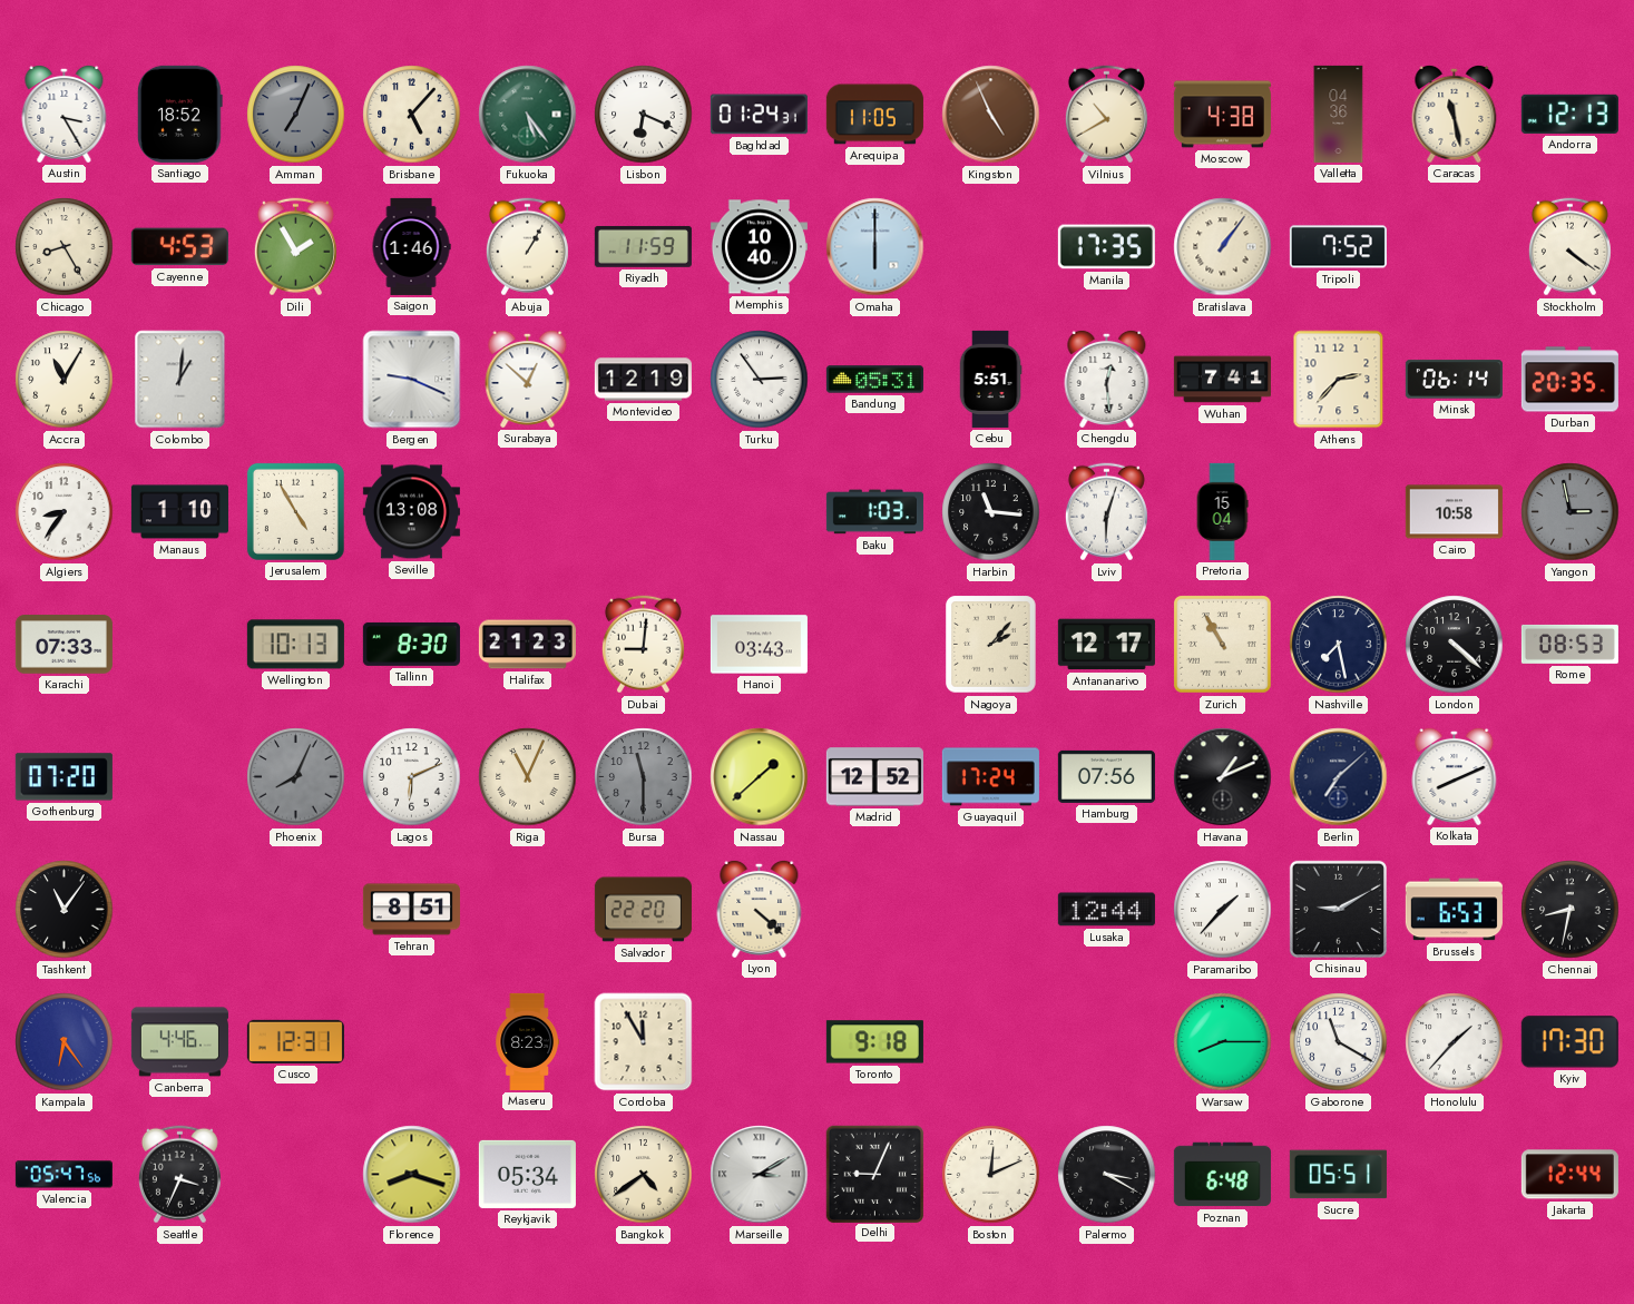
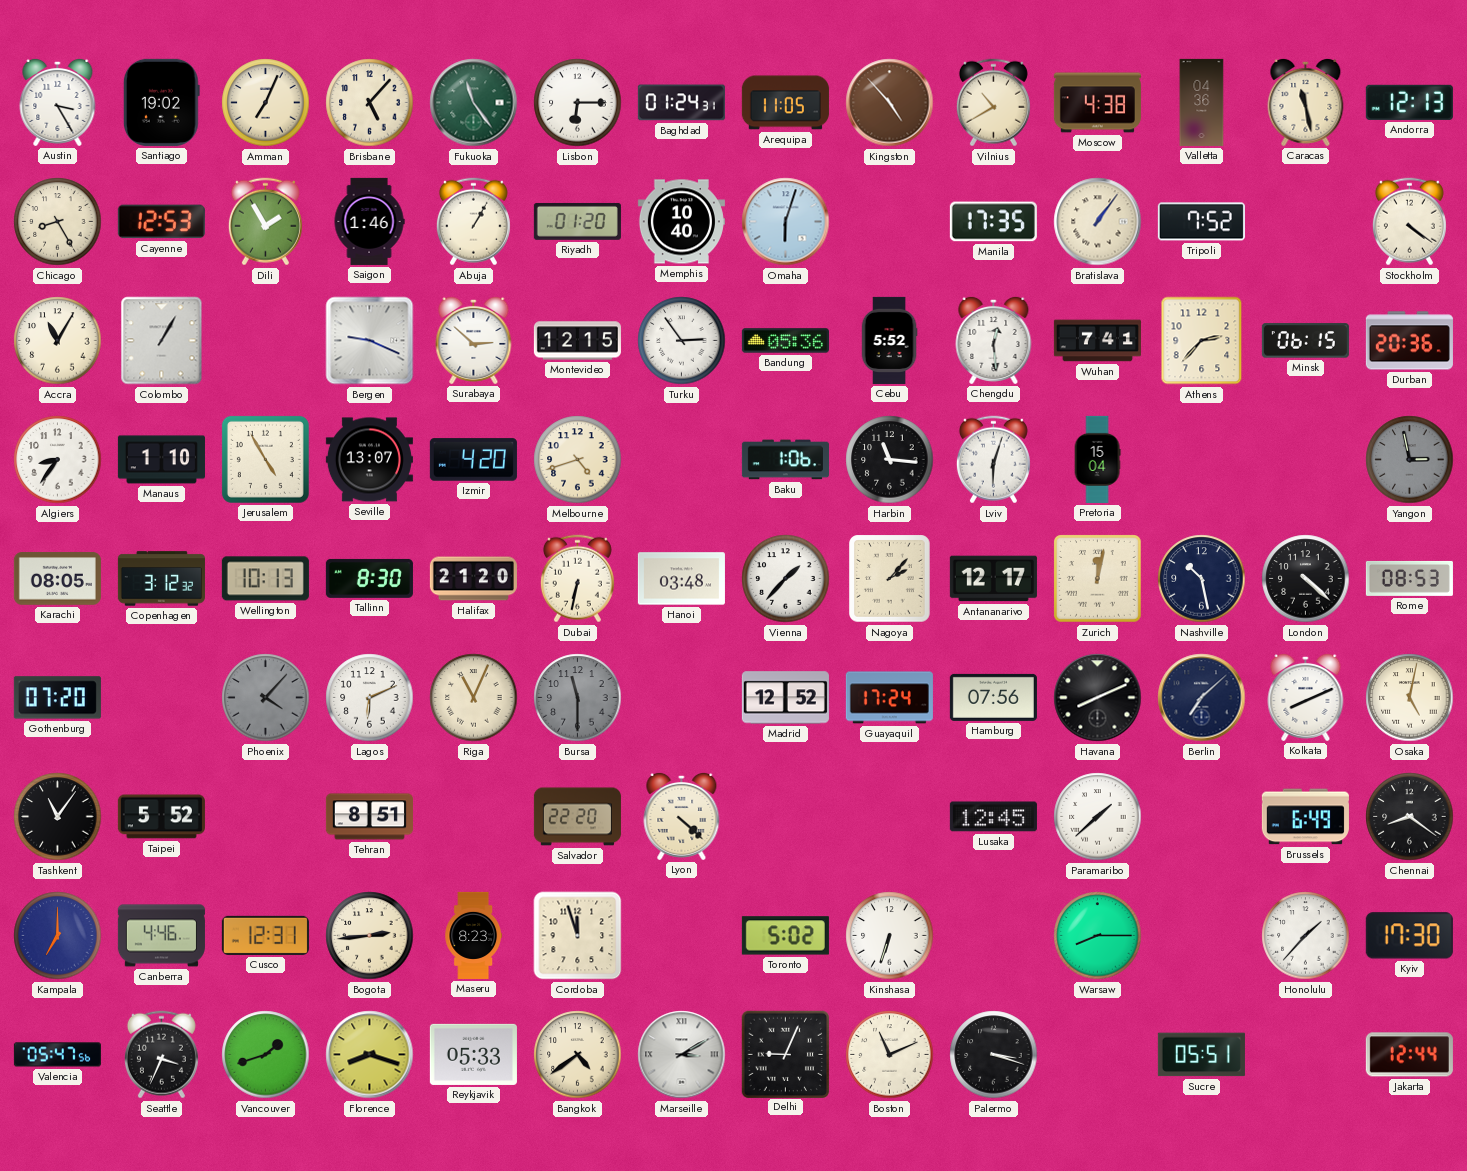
Santiago: 18:52 -> 19:02 (161, 102)
Amman dial: grey -> cream (266, 103)
Fukuoka: 5:24 -> 11:24 (474, 103)
Lisbon: 6:19 -> 6:15 (578, 103)
Kingston: 4:56 -> 4:53 (890, 103)
Cayenne: 4:53 -> 12:53 (161, 222)
Riyadh: 11:59 -> 01:20 (577, 221)
Omaha: 6:00 -> 6:03 (786, 222)
Colombo: 1:01 -> 1:05 (162, 341)
Surabaya: 12:52 -> 2:52 (474, 340)
Montevideo: 12:19 -> 12:15 (577, 341)
Bandung: 05:31 -> 05:36 (785, 341)
Cebu: 5:51 -> 5:52 (889, 340)
Minsk: 06:14 -> 06:15 (1305, 341)
Durban: 20:35 -> 20:36 (1409, 341)
Seville: 13:08 -> 13:07 (369, 460)
Izmir: none -> 4:20 (473, 460)
Melbourne: none -> 4:42 (578, 460)
Baku: 1:03 -> 1:06 (785, 460)
Cairo: 10:58 -> none (1454, 512)
Karachi: 07:33 -> 08:05 (57, 579)
Copenhagen: none -> 3:12 (161, 579)
Halifax: 21:23 -> 21:20 (473, 579)
Dubai: 9:01 -> 6:32 (577, 579)
Hanoi: 03:43 -> 03:48 (681, 579)
Vienna: none -> 1:37 (786, 579)
Zurich: 10:55 -> 12:02 (1098, 579)
Nashville: 7:28 -> 10:28 (1202, 579)
Phoenix: 8:04 -> 4:07 (266, 698)
Nassau: 1:38 -> none (760, 777)
Havana: 1:11 -> 8:11 (1098, 698)
Osaka: none -> 5:02 (1410, 698)
Taipei: none -> 5:52 (161, 817)
Lusaka: 12:44 -> 12:45 (993, 817)
Paramaribo: 1:37 -> 1:38 (1098, 817)
Chisinau: 9:10 -> none (1338, 909)
Brussels: 6:53 -> 6:49 (1305, 817)
Chennai: 8:32 -> 8:21 (1410, 817)
Kampala: 6:24 -> 7:00 (58, 936)
Bogota: none -> 2:44 (370, 936)
Cordoba: 11:55 -> 11:57 (578, 936)
Toronto: 9:18 -> 5:02 (785, 936)
Kinshasa: none -> 6:33 (890, 936)
Gaborone: 11:20 -> none (1339, 1042)
Vancouver: none -> 1:42 (266, 1055)
Reykjavik: 05:34 -> 05:33 (473, 1054)
Boston: 12:11 -> 11:11 (890, 1055)
Palermo: 3:20 -> 3:18 (994, 1055)
Poznan: 6:48 -> none (1222, 1175)
